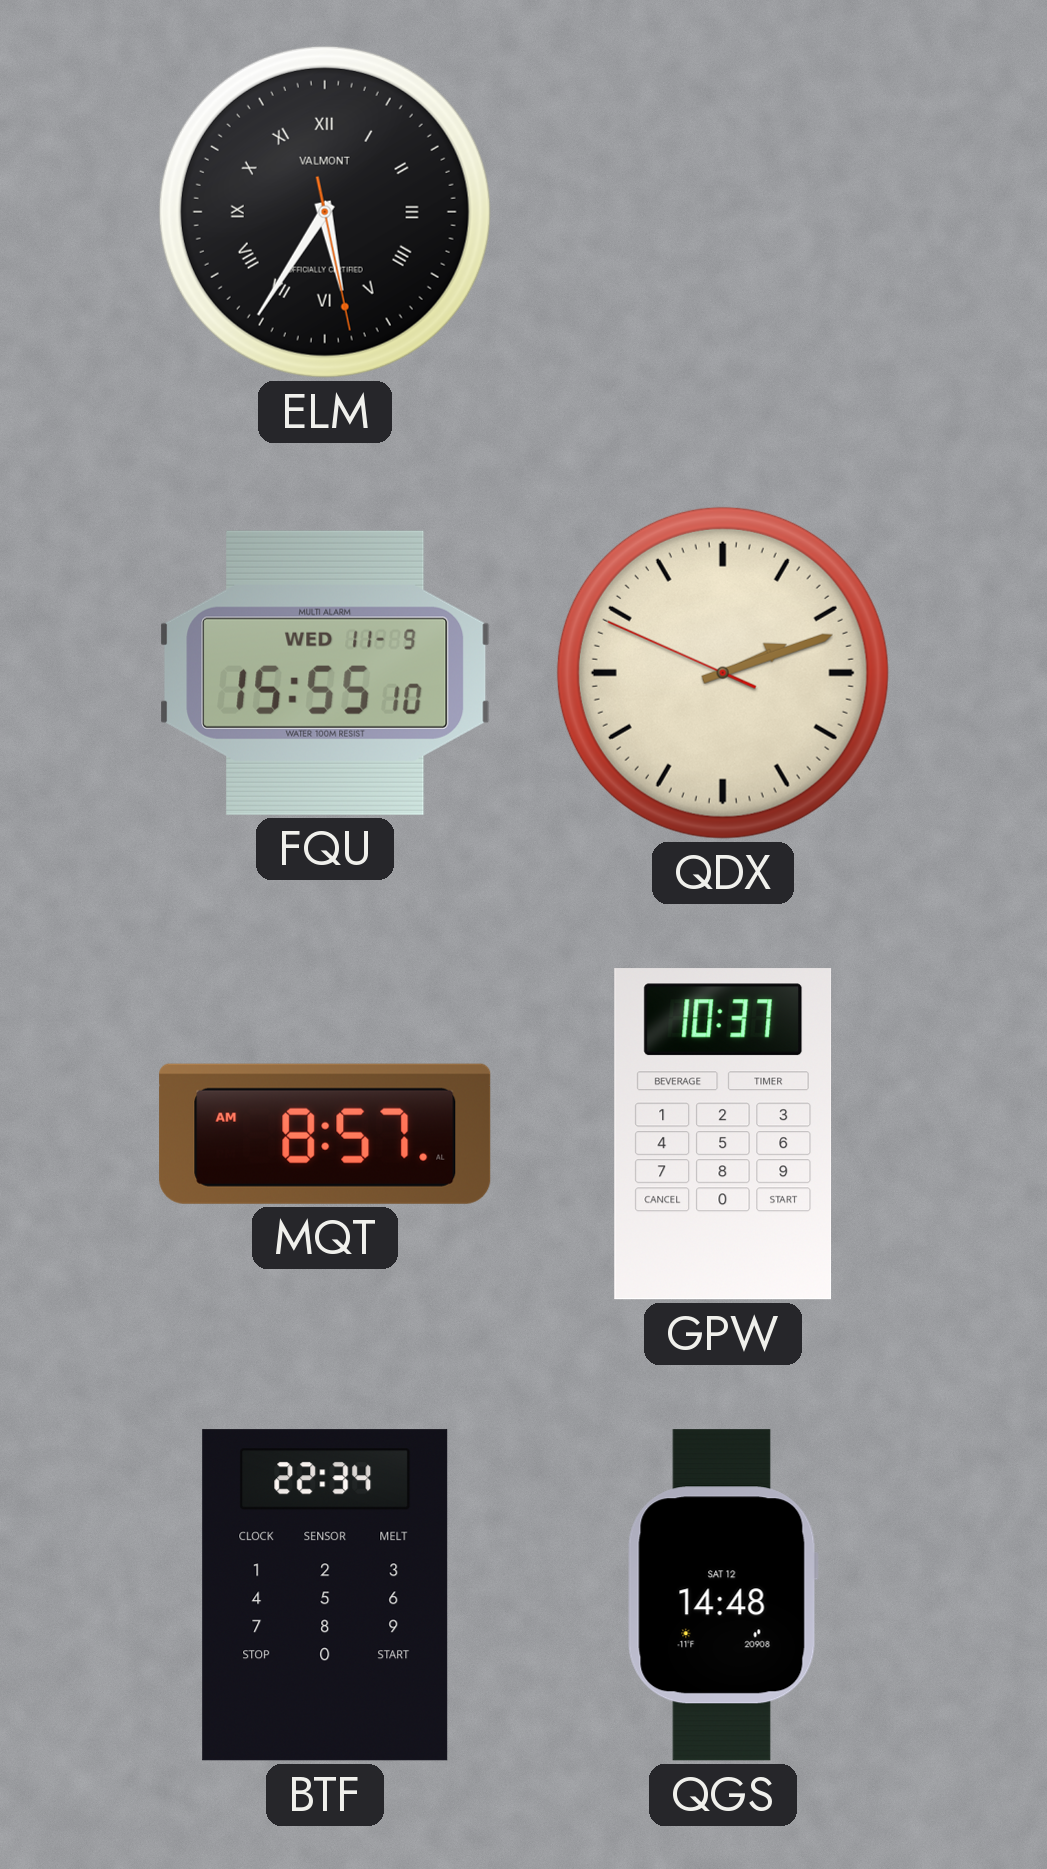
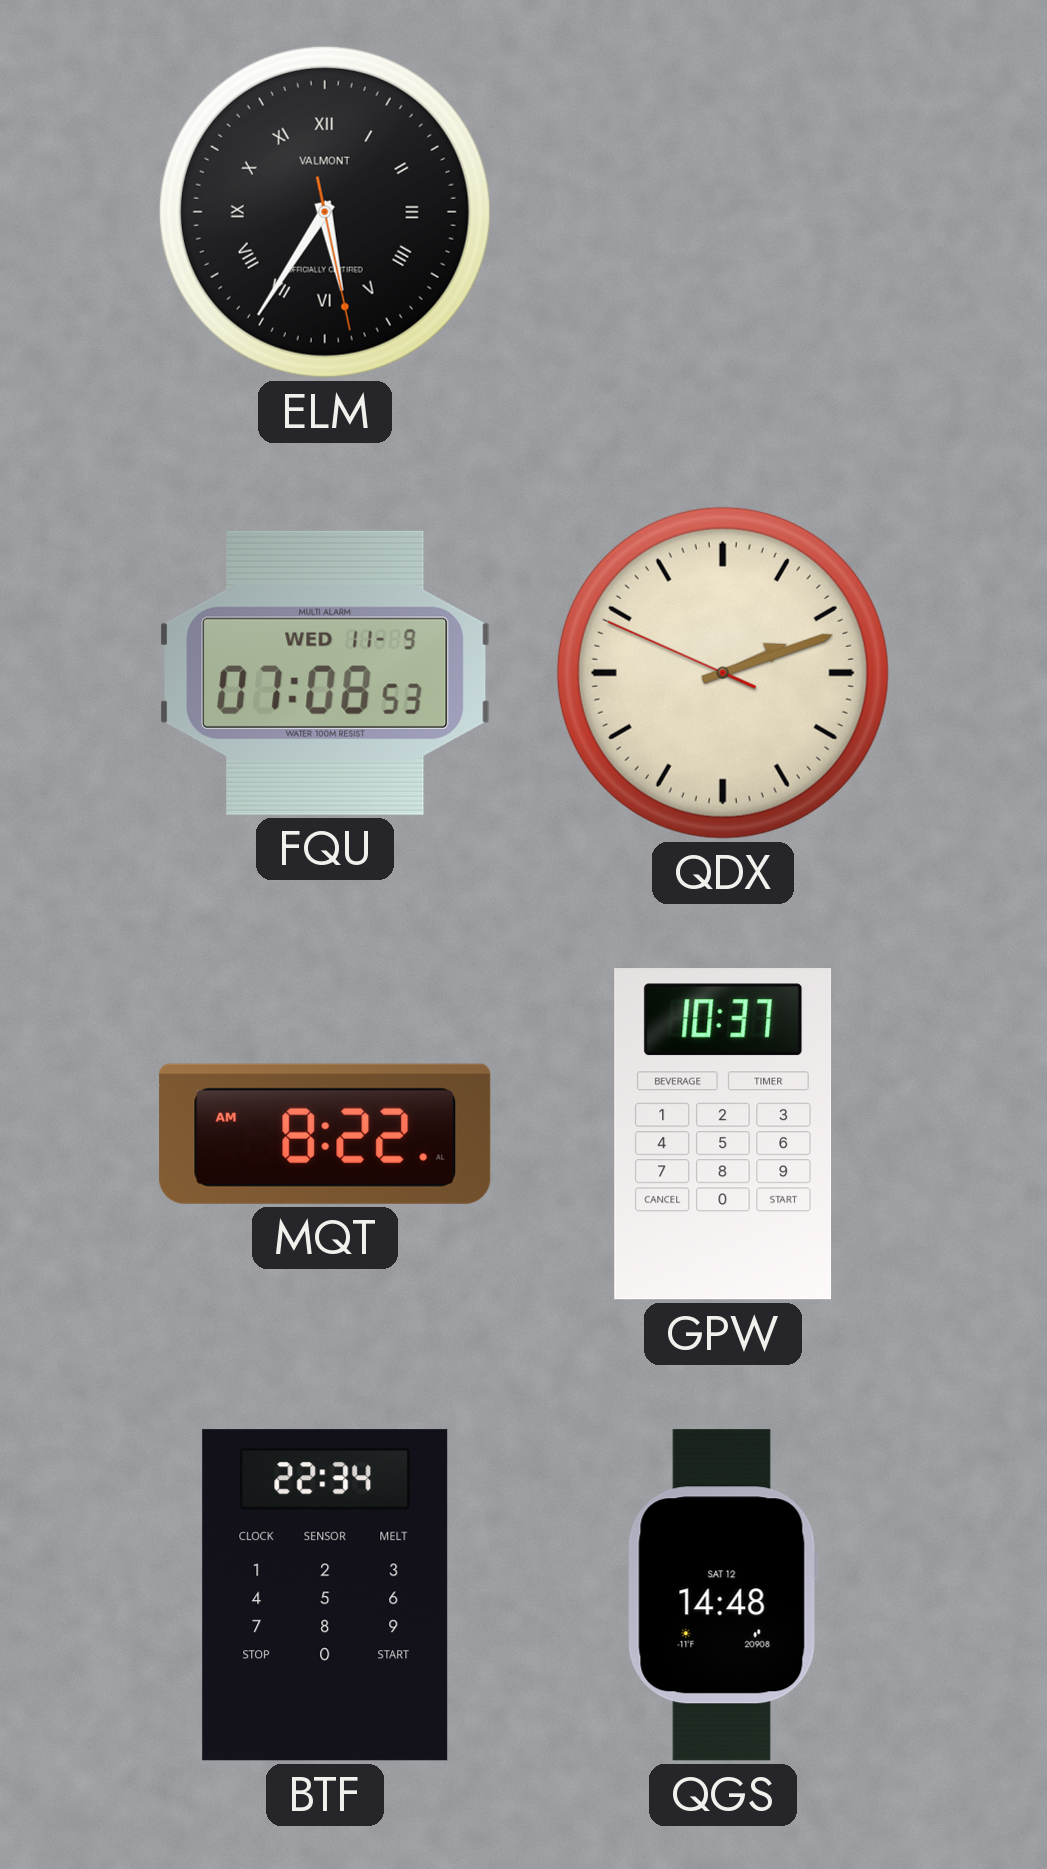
FQU: 15:55 -> 07:08 (325, 673)
MQT: 8:57 -> 8:22 (325, 1134)
